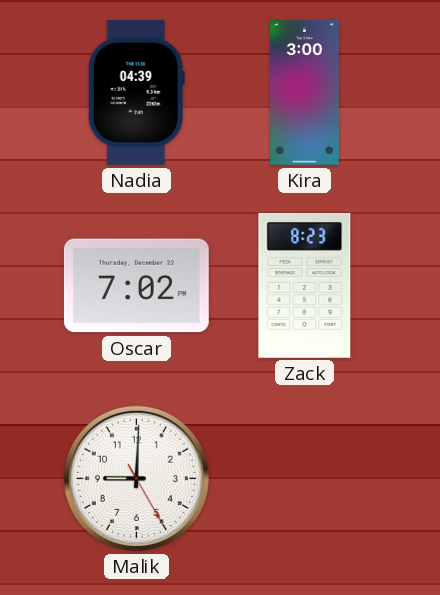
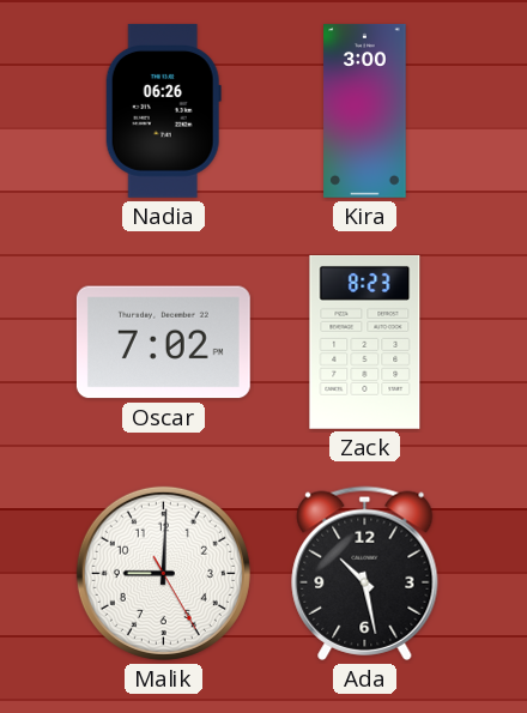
Nadia: 04:39 -> 06:26 (163, 110)
Ada: none -> 10:28 (365, 573)
